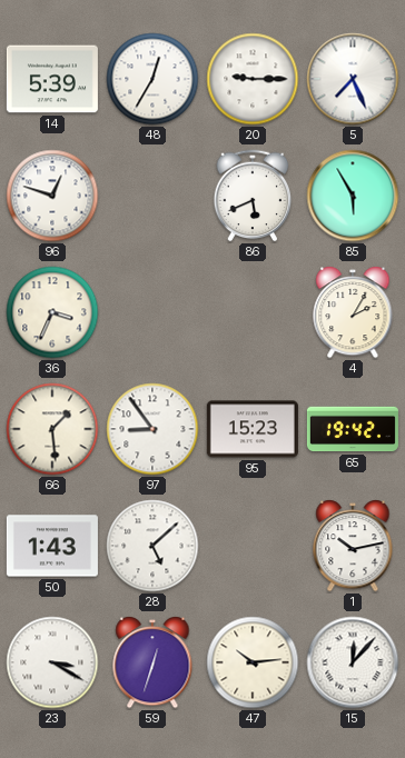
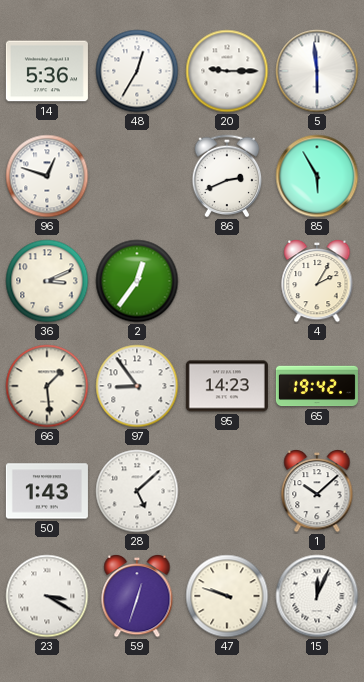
14: 5:39 -> 5:36 (47, 71)
5: 7:26 -> 5:59 (317, 71)
86: 5:41 -> 2:41 (227, 176)
36: 3:34 -> 3:11 (47, 281)
2: none -> 12:36 (137, 281)
95: 15:23 -> 14:23 (227, 386)
1: 10:13 -> 10:08 (317, 492)
47: 10:14 -> 9:48 (227, 596)
15: 12:07 -> 12:04 (317, 596)
